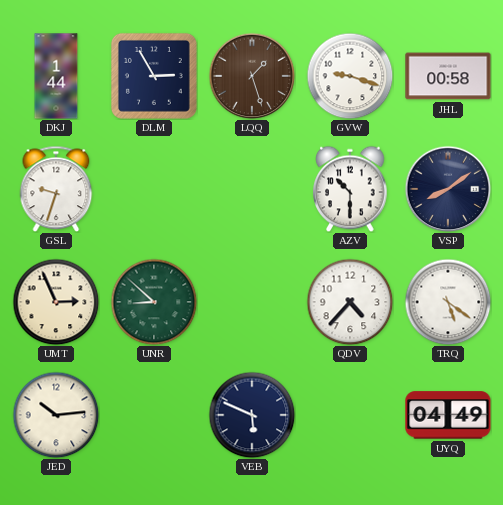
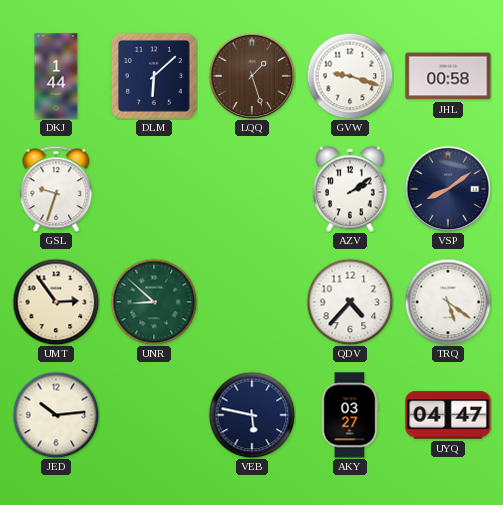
DLM: 2:55 -> 6:08 (154, 76)
AZV: 10:30 -> 2:09 (350, 189)
UMT: 2:56 -> 2:54 (56, 302)
VEB: 5:49 -> 5:47 (252, 415)
AKY: none -> 03:27 (350, 415)
UYQ: 04:49 -> 04:47 (448, 415)
